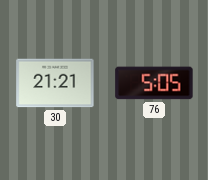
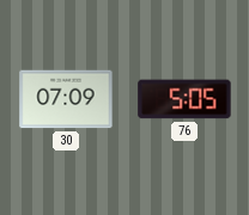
30: 21:21 -> 07:09 (66, 99)
